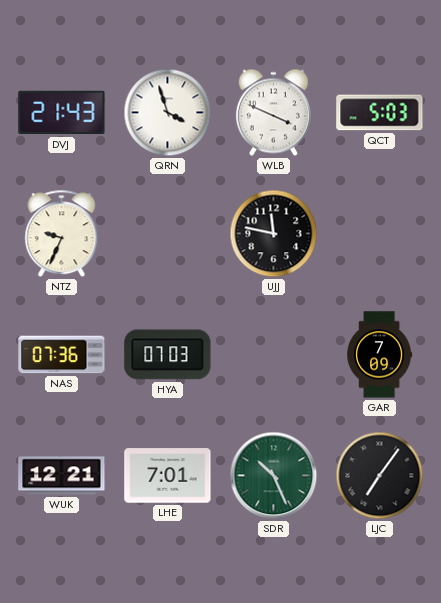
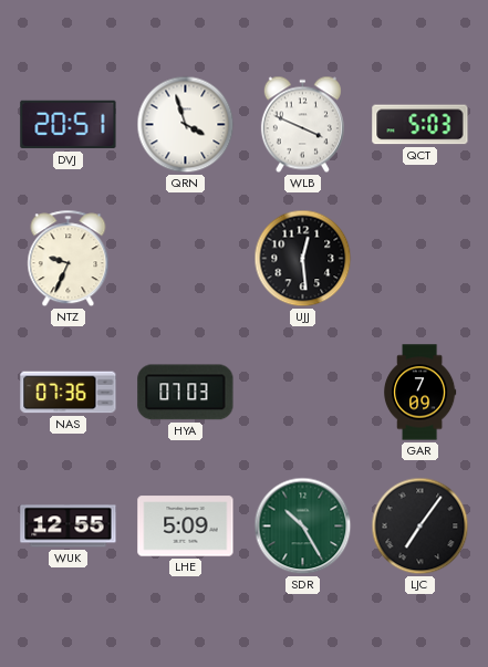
DVJ: 21:43 -> 20:51 (69, 125)
UJJ: 11:47 -> 12:29 (303, 259)
WUK: 12:21 -> 12:55 (69, 527)
LHE: 7:01 -> 5:09 (186, 527)
SDR: 10:26 -> 10:25 (303, 527)
